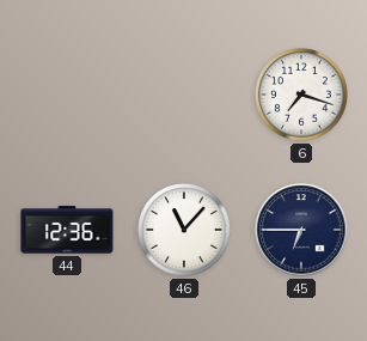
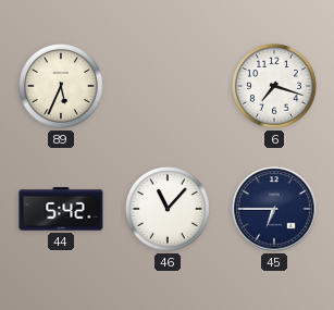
89: none -> 5:34 (62, 87)
44: 12:36 -> 5:42 (61, 209)
